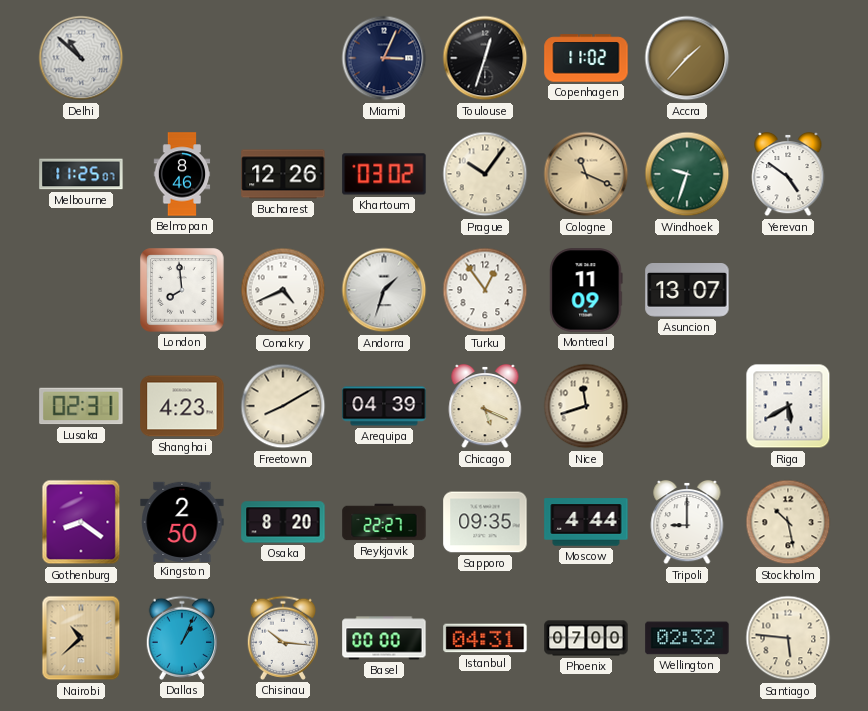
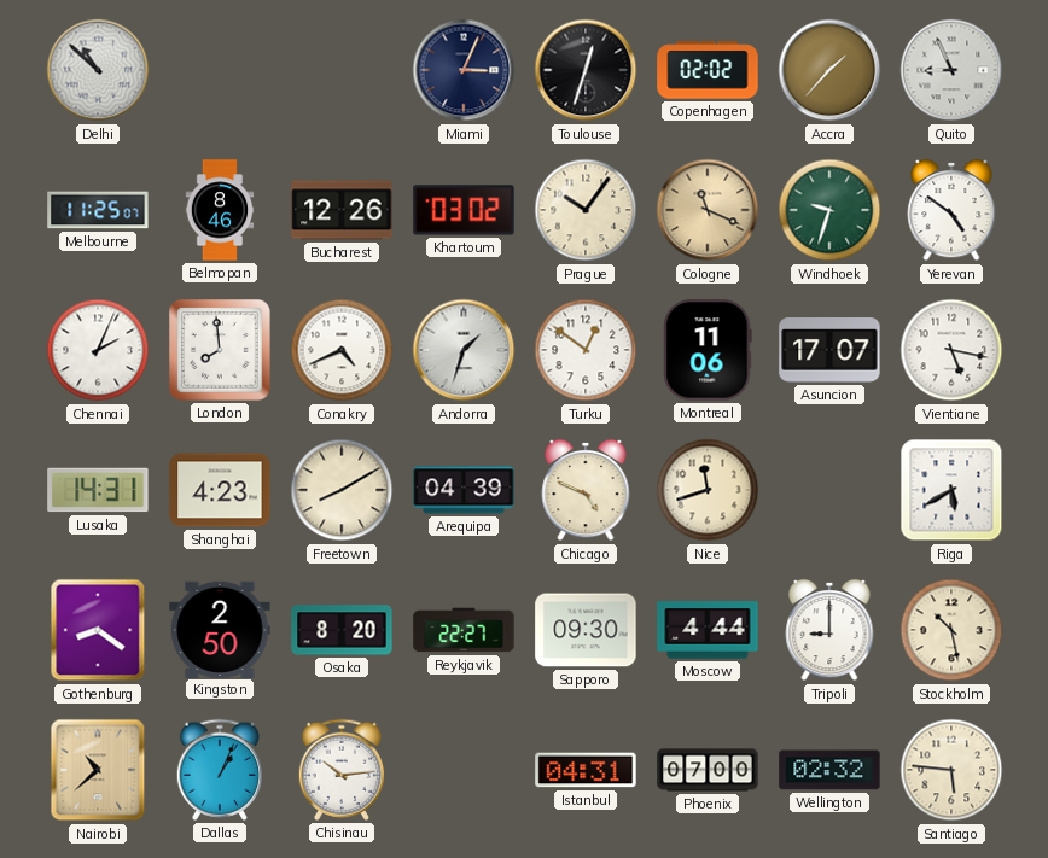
Copenhagen: 11:02 -> 02:02 (708, 70)
Quito: none -> 8:56 (951, 70)
Chennai: none -> 2:04 (98, 350)
Turku: 12:54 -> 12:51 (586, 350)
Montreal: 11:09 -> 11:06 (708, 350)
Asuncion: 13:07 -> 17:07 (829, 351)
Vientiane: none -> 5:17 (951, 350)
Lusaka: 02:31 -> 14:31 (98, 490)
Chicago: 5:19 -> 4:49 (586, 490)
Sapporo: 09:35 -> 09:30 (586, 630)
Chisinau: 10:16 -> 10:14 (340, 770)
Basel: 00:00 -> none (384, 638)
